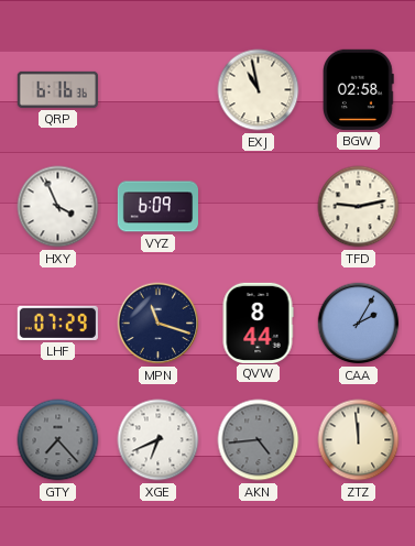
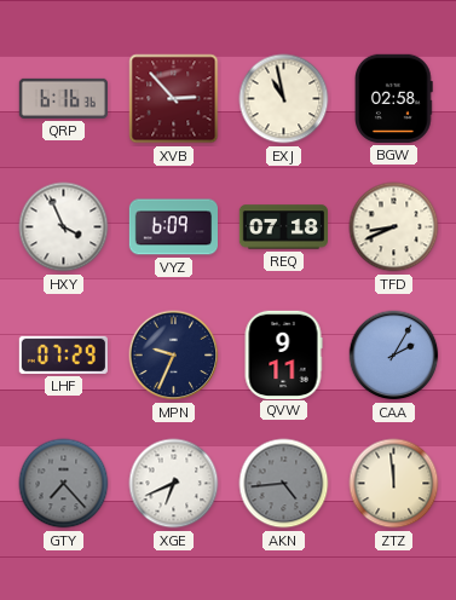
XVB: none -> 2:53 (174, 99)
REQ: none -> 07:18 (283, 227)
TFD: 9:13 -> 8:41 (394, 227)
MPN: 11:18 -> 9:34 (174, 356)
QVW: 8:44 -> 9:11 (283, 354)
